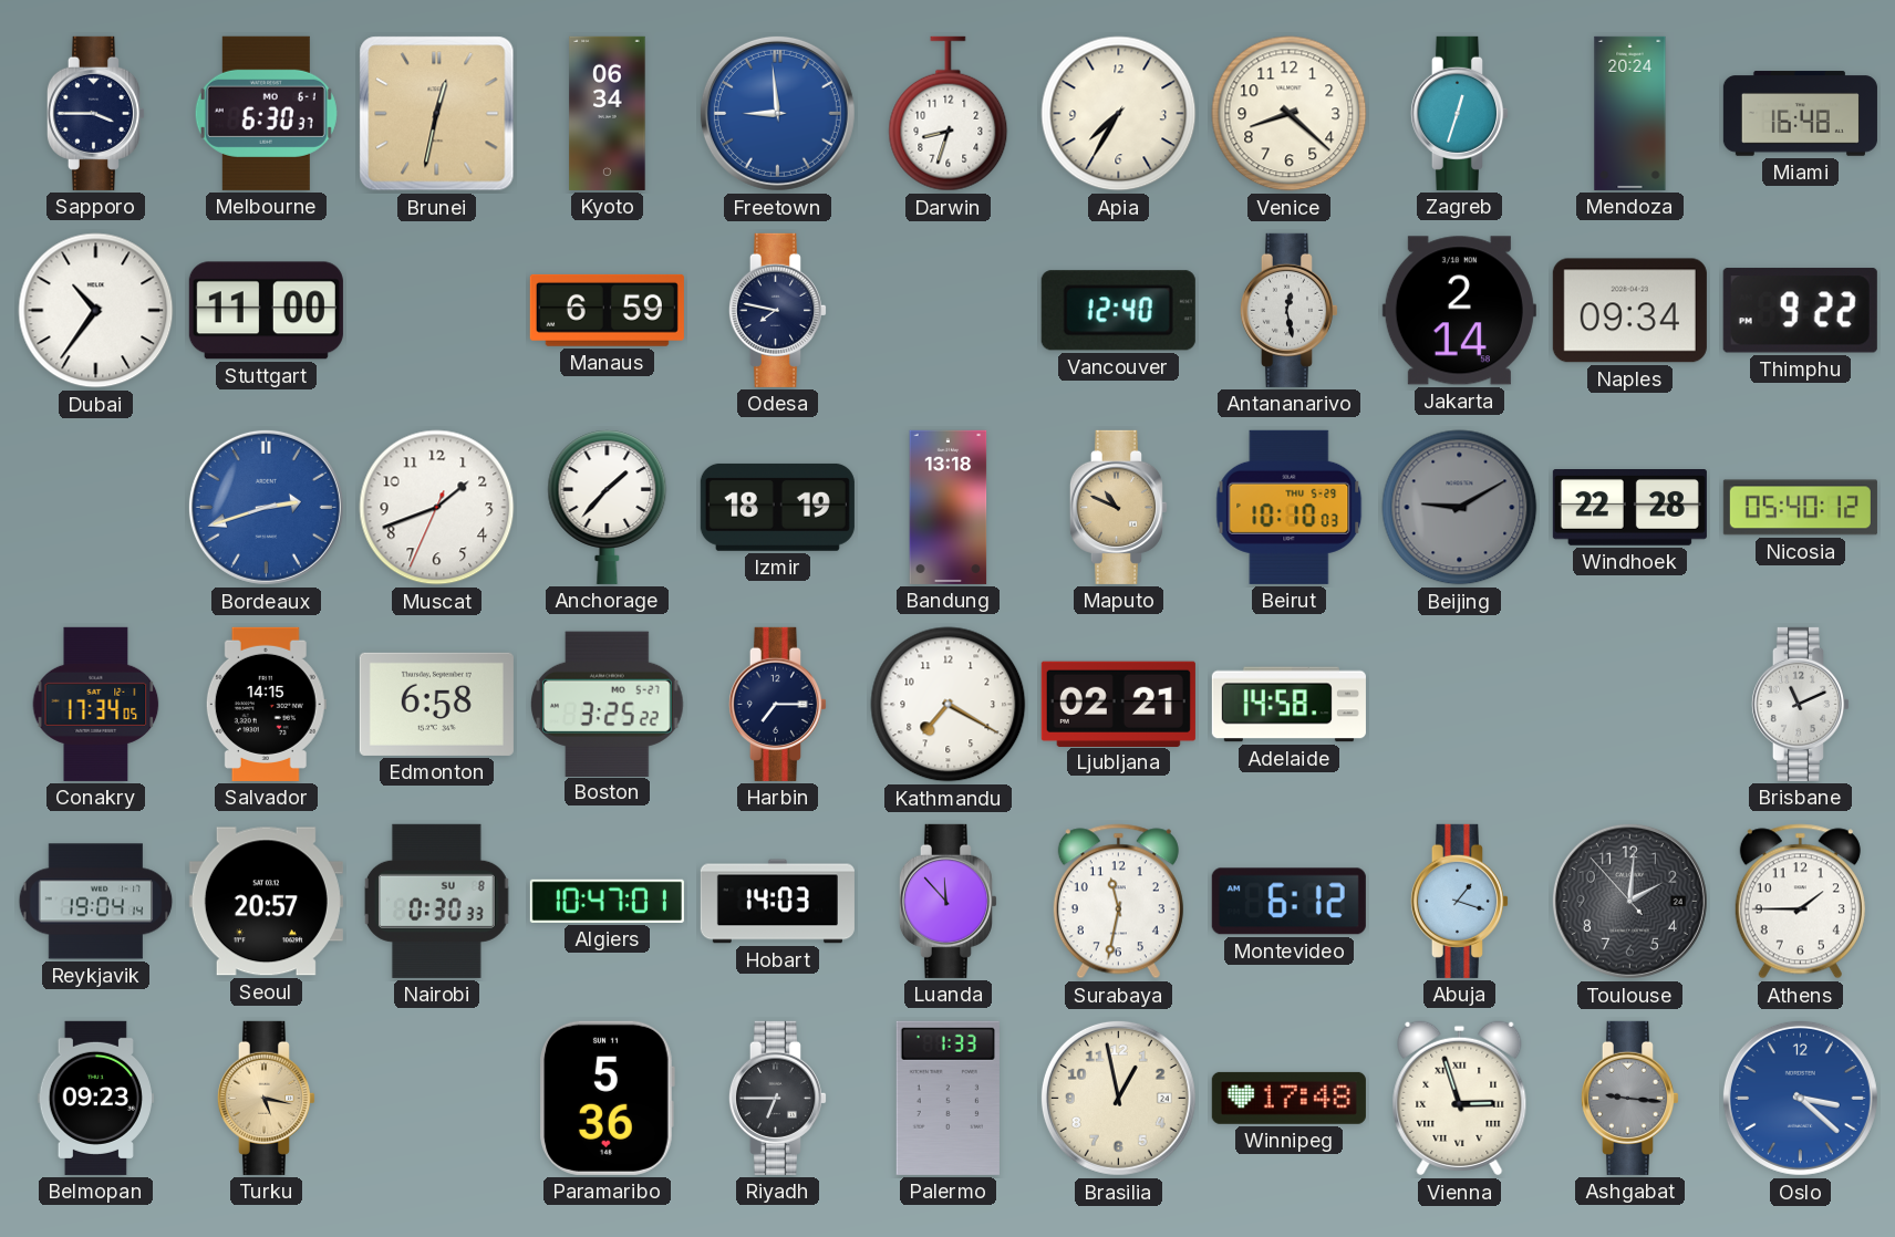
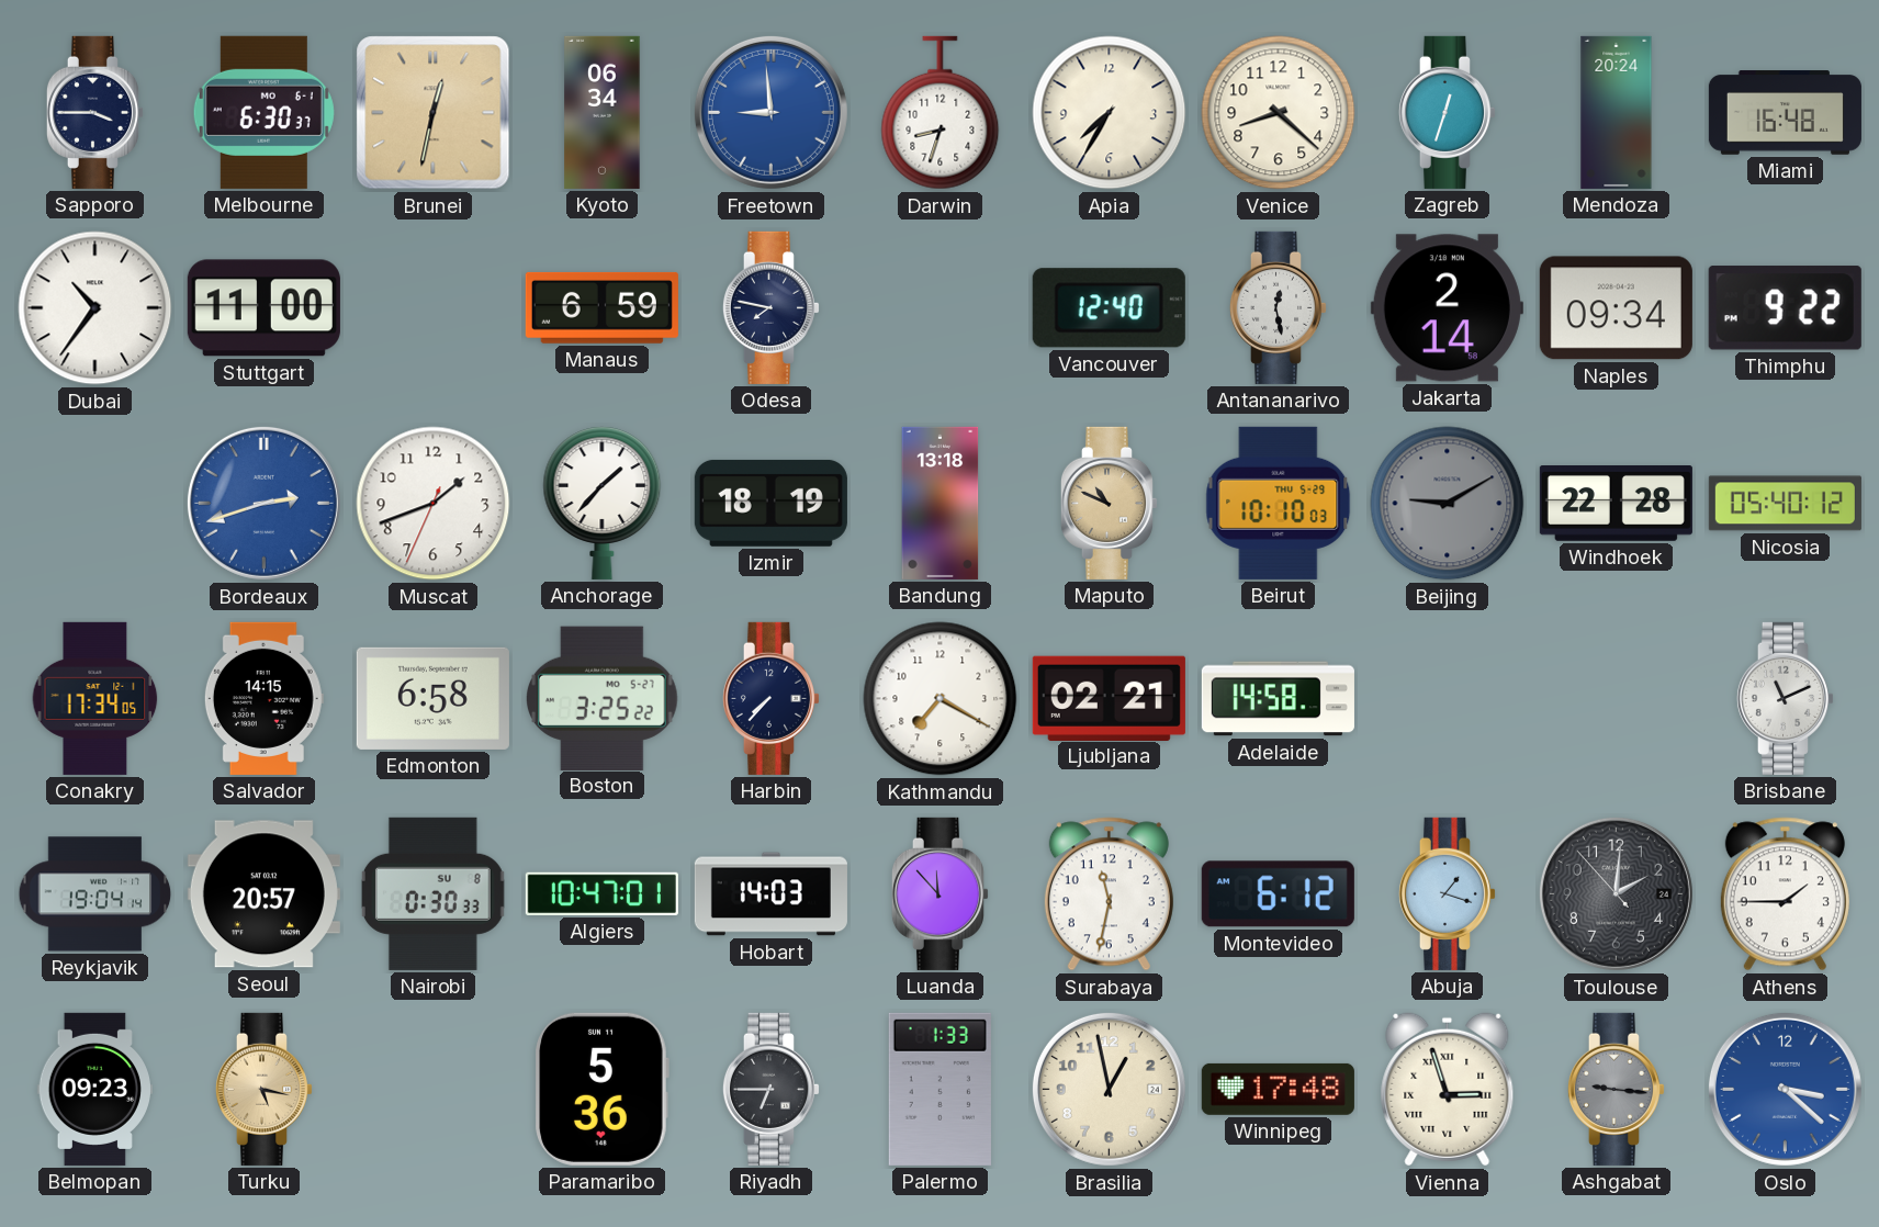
Harbin: 7:15 -> 7:37 (770, 698)
